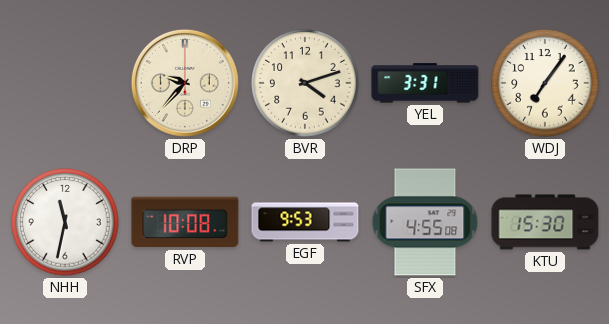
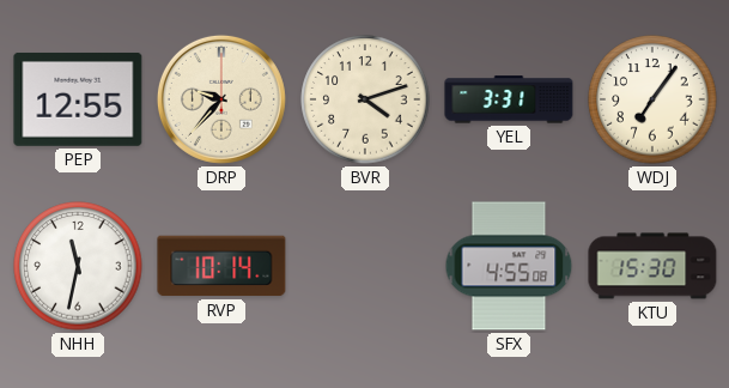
PEP: none -> 12:55 (78, 99)
RVP: 10:08 -> 10:14 (221, 266)
EGF: 9:53 -> none (305, 222)
